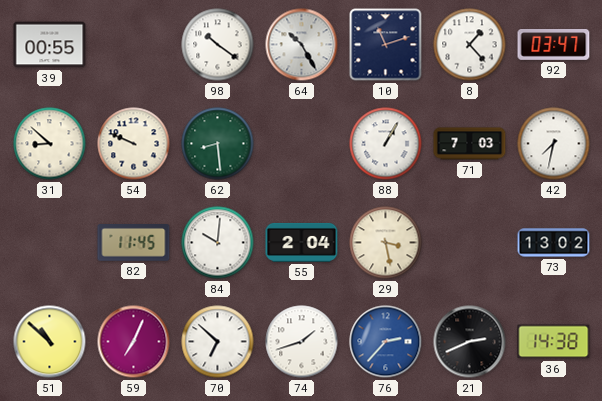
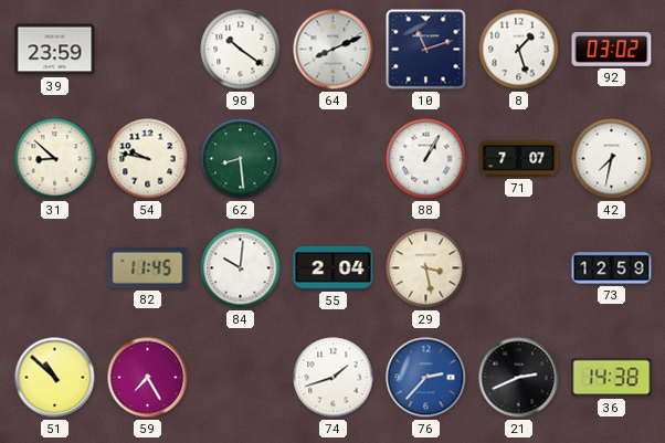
39: 00:55 -> 23:59 (55, 50)
64: 10:25 -> 8:11 (334, 50)
8: 1:23 -> 1:27 (519, 50)
92: 03:47 -> 03:02 (612, 50)
54: 9:49 -> 9:47 (148, 159)
71: 7:03 -> 7:07 (519, 159)
73: 13:02 -> 12:59 (612, 268)
59: 7:04 -> 7:25 (148, 378)
70: 6:52 -> none (218, 342)
